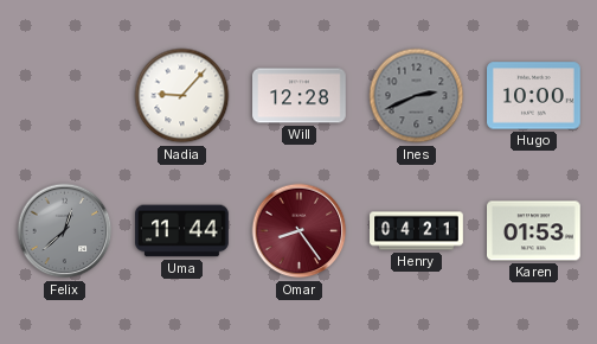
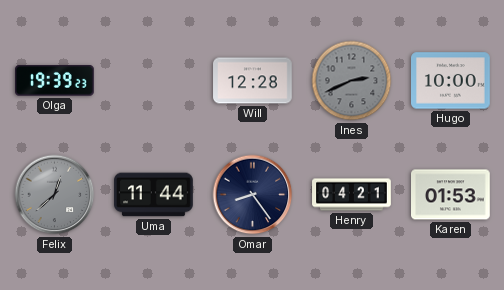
Olga: none -> 19:39 (55, 81)
Nadia: 9:07 -> none (182, 96)
Omar dial: burgundy -> navy (253, 195)
